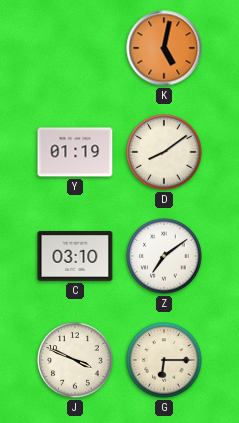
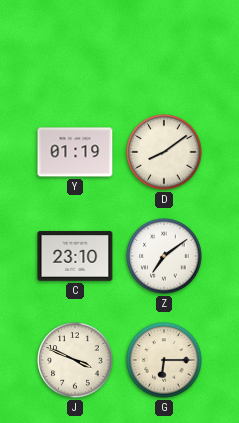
K: 5:02 -> none (164, 48)
C: 03:10 -> 23:10 (75, 256)
